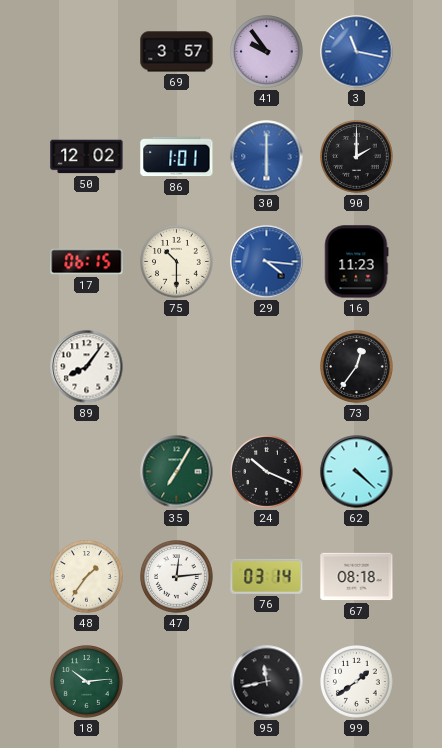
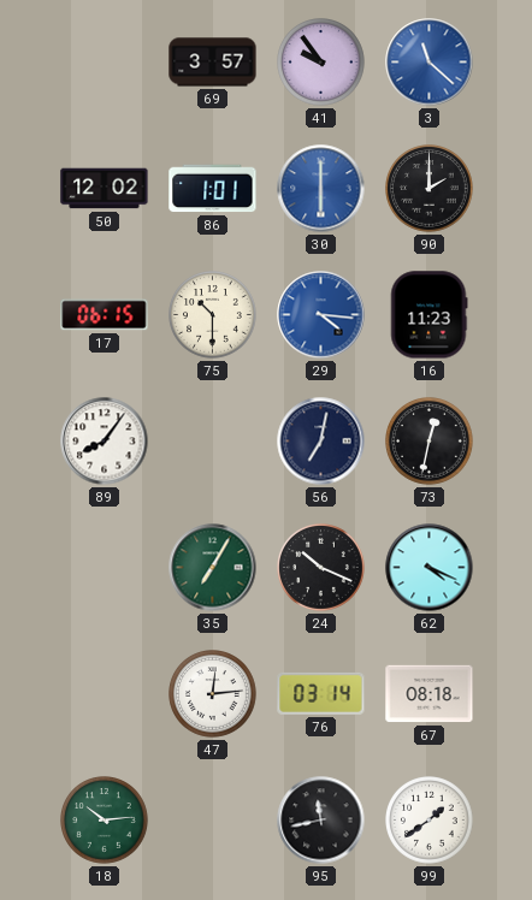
3: 11:17 -> 11:22 (430, 63)
56: none -> 7:02 (321, 442)
73: 12:36 -> 12:32 (430, 442)
62: 4:22 -> 4:19 (430, 568)
48: 1:36 -> none (87, 577)
